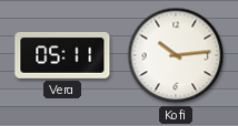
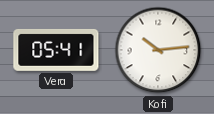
Vera: 05:11 -> 05:41 (56, 50)
